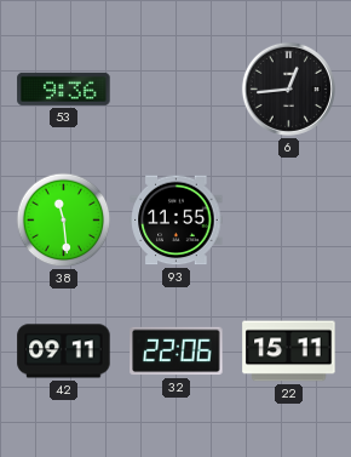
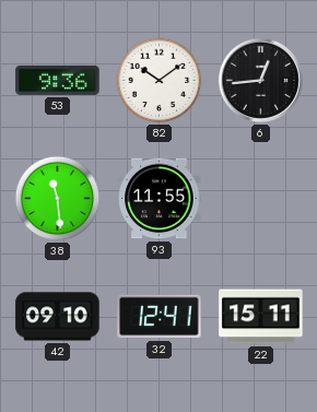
82: none -> 10:09 (160, 81)
42: 09:11 -> 09:10 (58, 317)
32: 22:06 -> 12:41 (160, 317)
